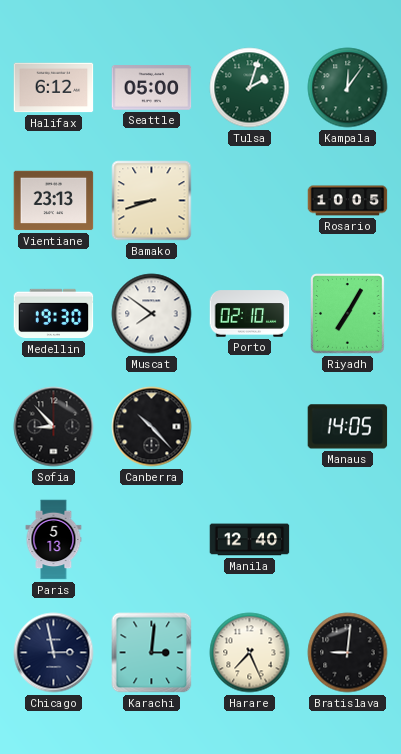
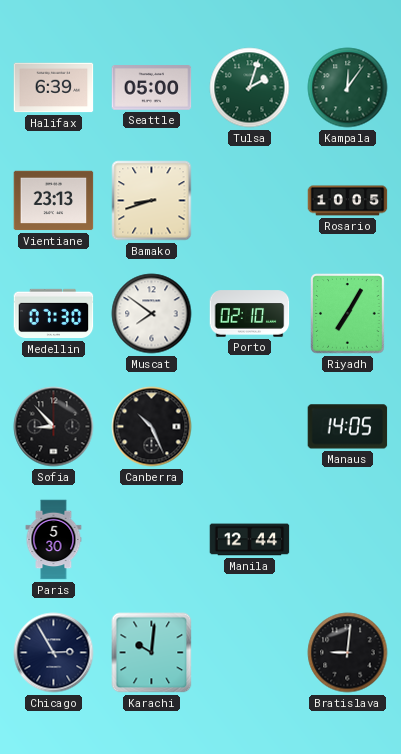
Halifax: 6:12 -> 6:39 (54, 88)
Medellin: 19:30 -> 07:30 (54, 314)
Canberra: 10:23 -> 10:26 (152, 427)
Paris: 5:13 -> 5:30 (54, 540)
Manila: 12:40 -> 12:44 (250, 540)
Chicago: 2:58 -> 2:55 (54, 653)
Karachi: 3:01 -> 10:01 (152, 653)
Harare: 7:26 -> none (250, 653)
